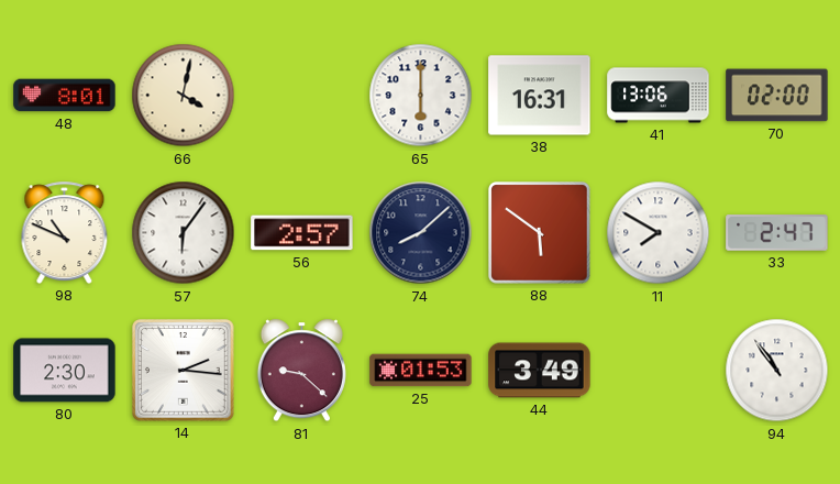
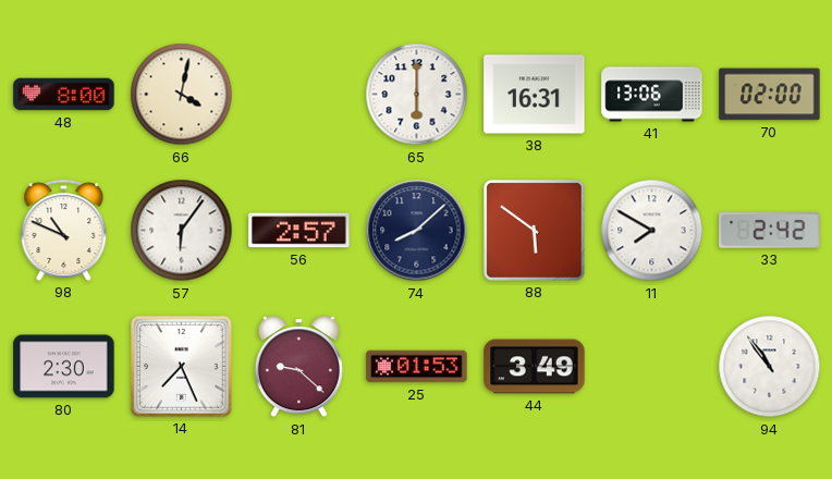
48: 8:01 -> 8:00 (64, 95)
33: 2:47 -> 2:42 (770, 231)
14: 2:16 -> 7:26 (182, 367)
